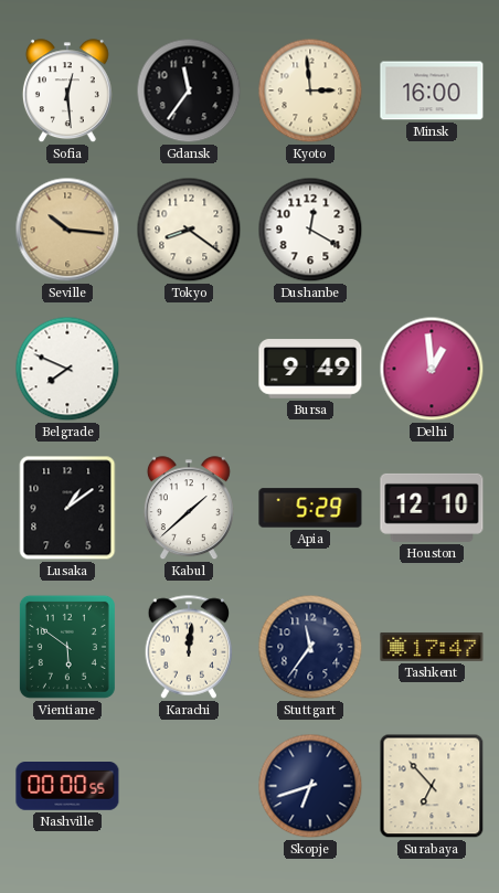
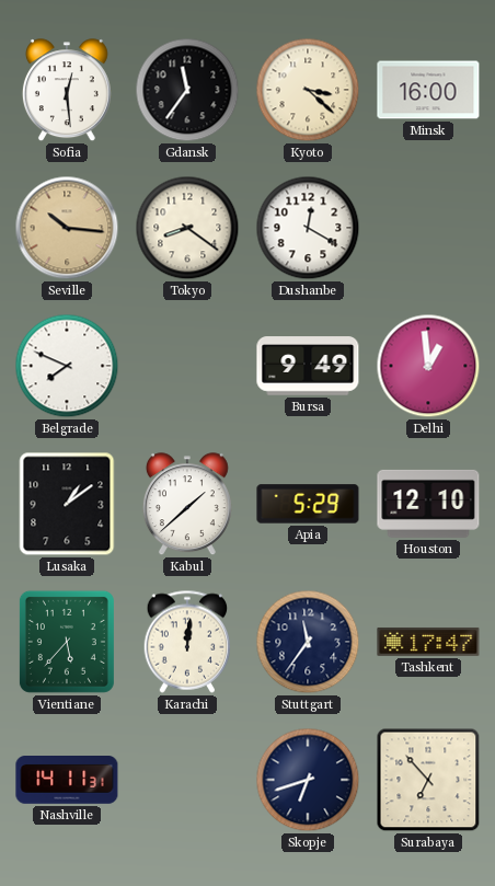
Kyoto: 2:59 -> 3:22 (308, 90)
Vientiane: 5:51 -> 5:37 (67, 642)
Nashville: 00:00 -> 14:11 (67, 781)
